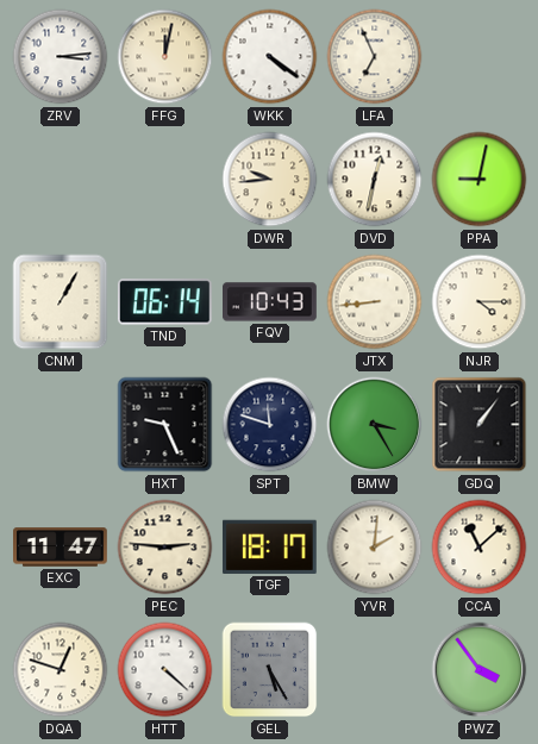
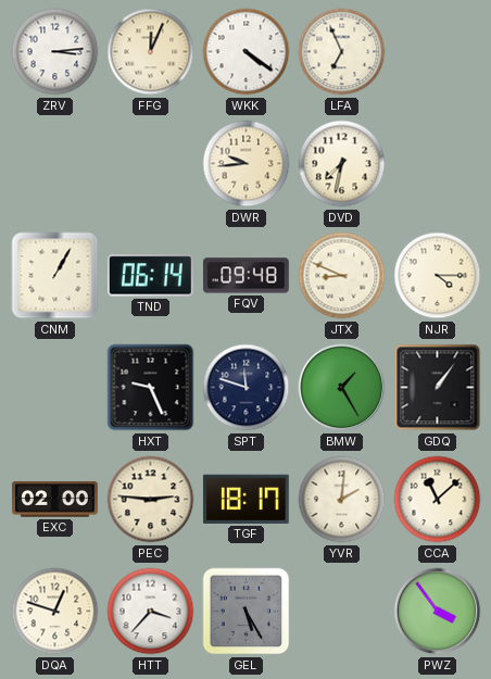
FFG: 12:02 -> 12:04 (151, 52)
DVD: 12:32 -> 7:32 (342, 164)
PPA: 9:02 -> none (480, 180)
FQV: 10:43 -> 09:48 (247, 276)
JTX: 8:44 -> 8:49 (342, 276)
BMW: 3:25 -> 1:25 (342, 388)
EXC: 11:47 -> 02:00 (55, 500)
HTT: 4:22 -> 3:37 (151, 612)
